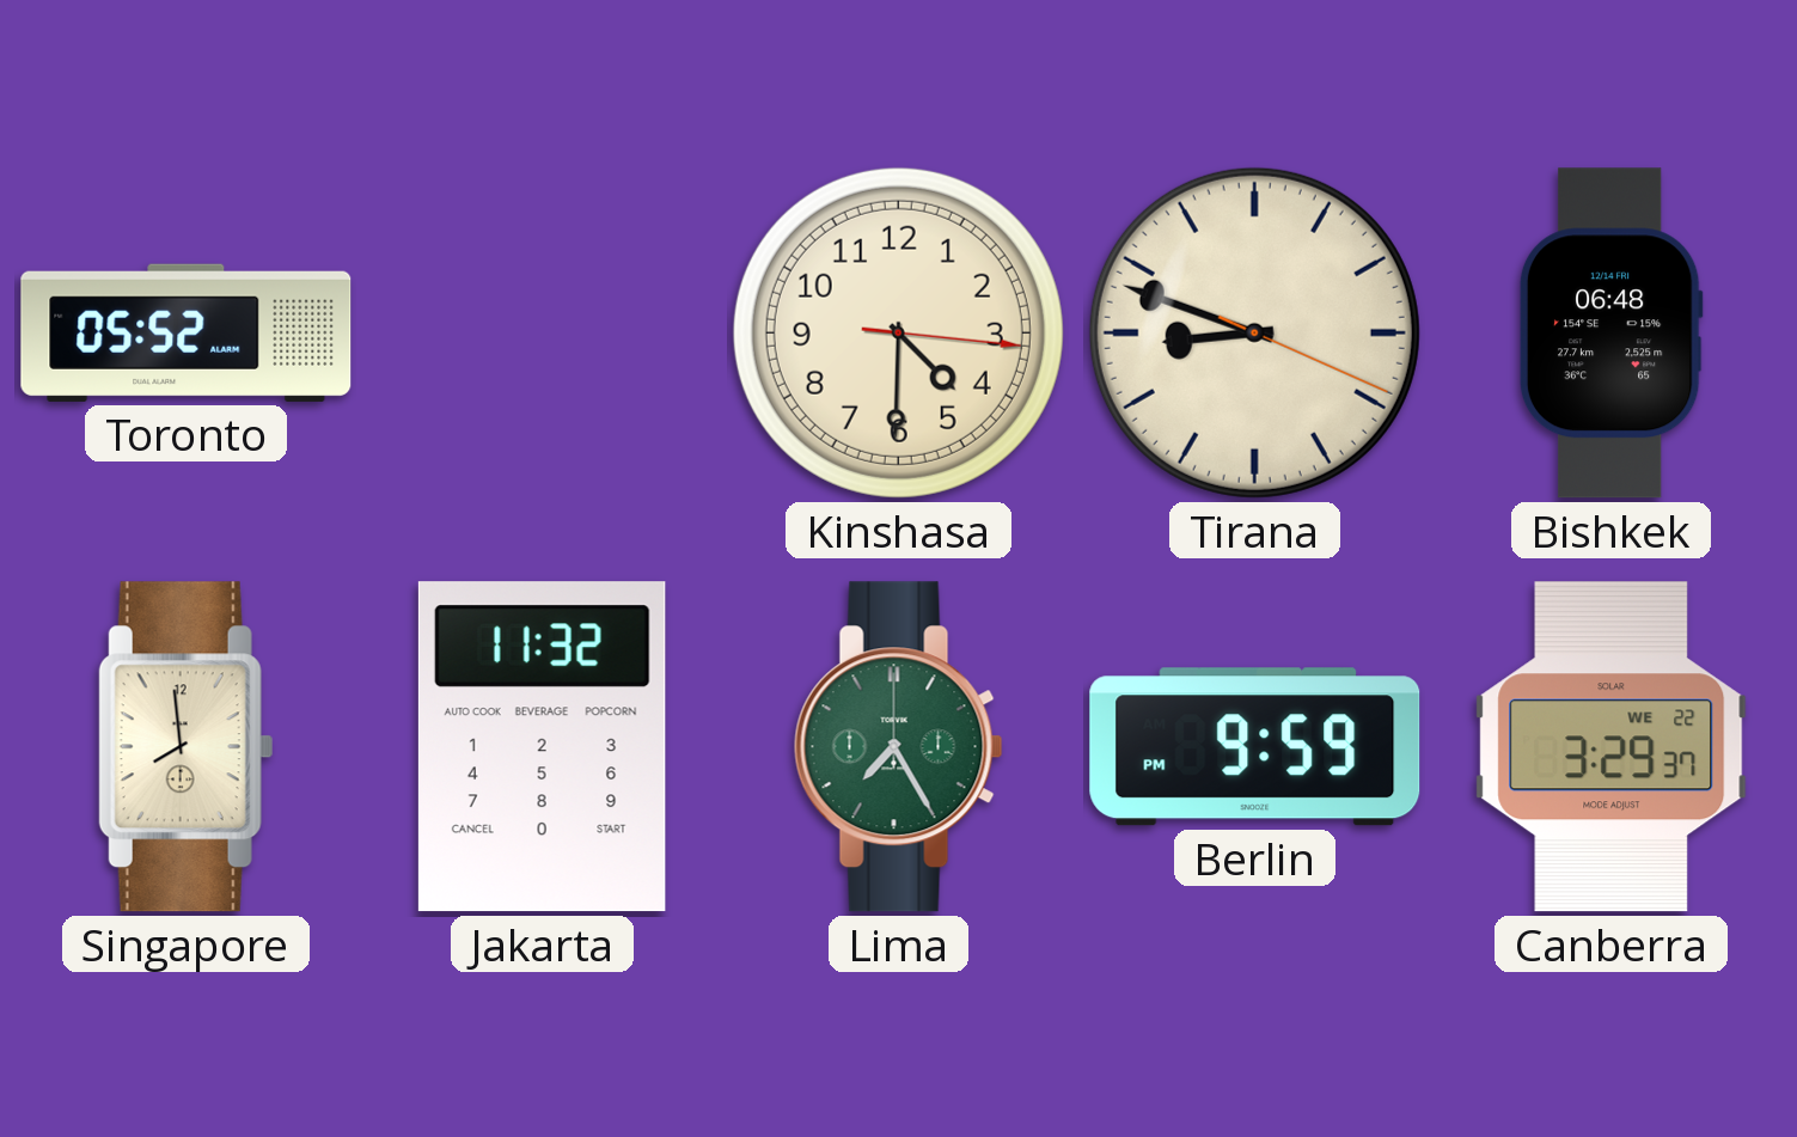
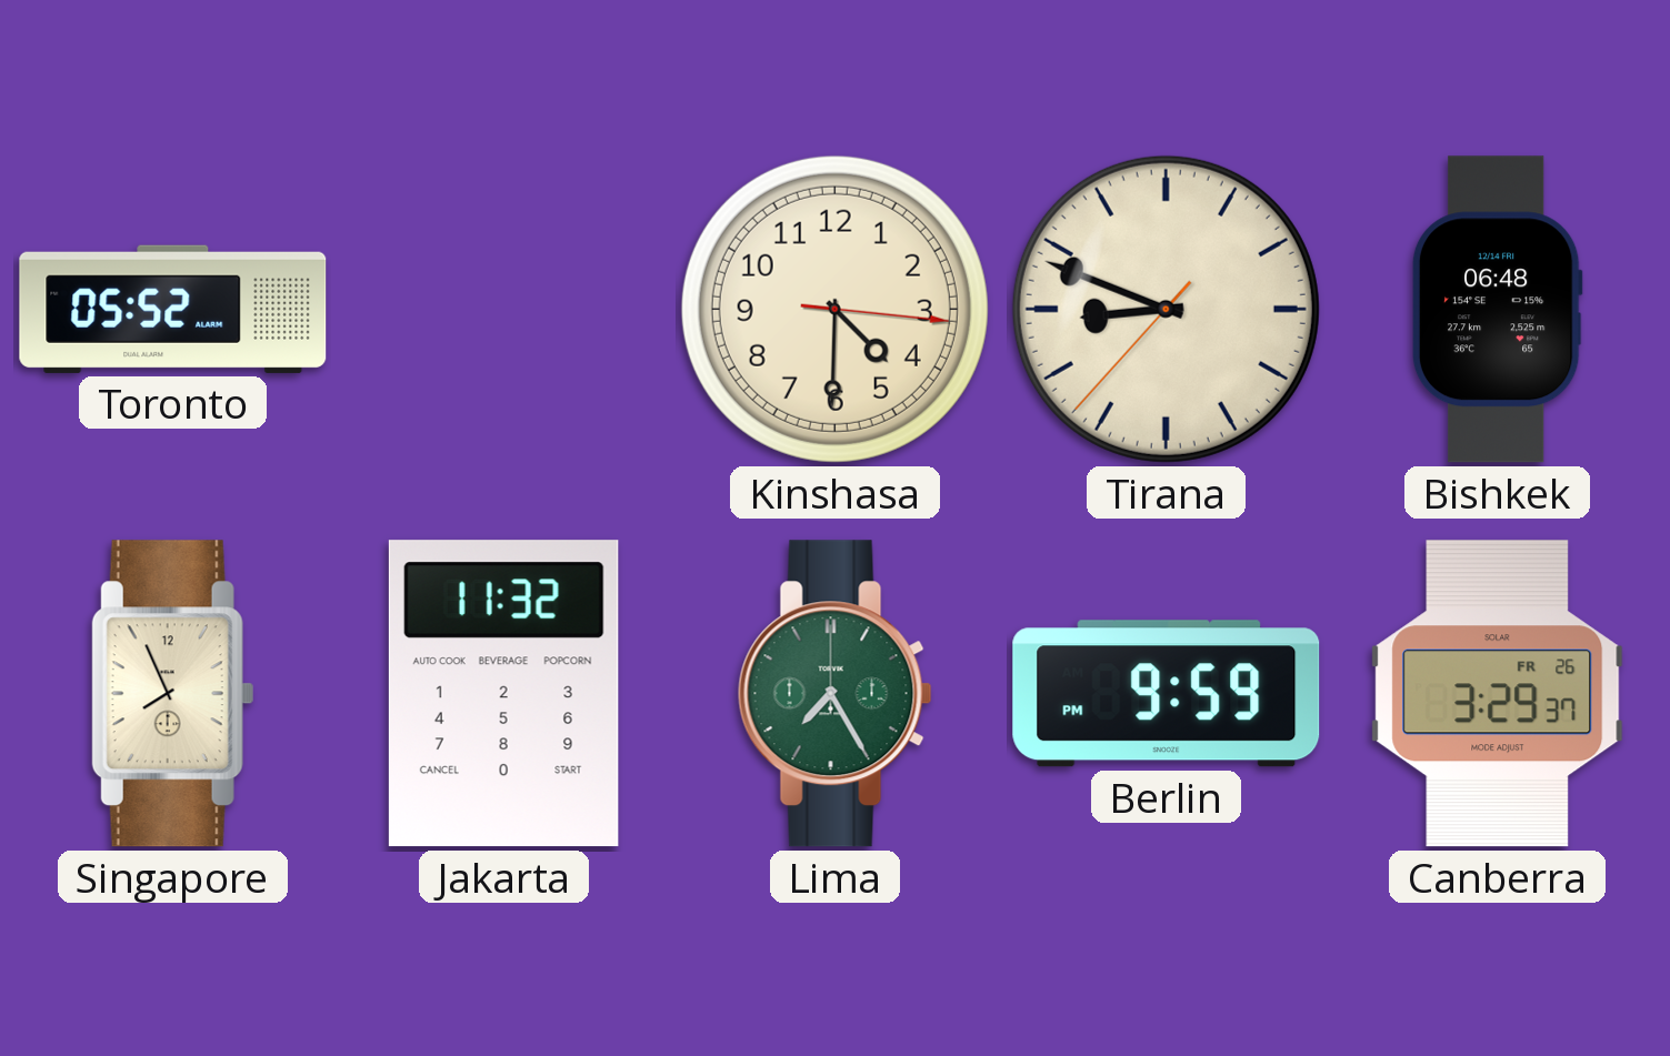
Tirana: 8:48:19 -> 8:48:37 (1166, 309)
Singapore: 7:59 -> 7:56 (173, 694)
Canberra date: WE 22 -> FR 26 (1498, 694)
